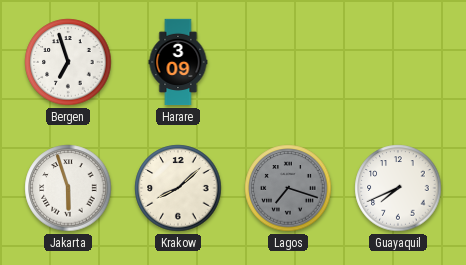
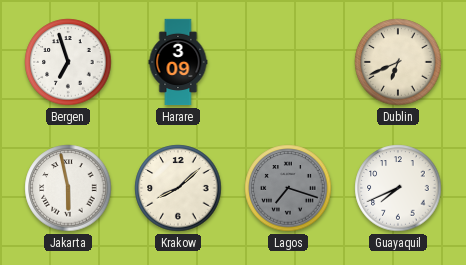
Dublin: none -> 6:41 (398, 62)
Jakarta: 5:57 -> 5:58 (68, 188)
